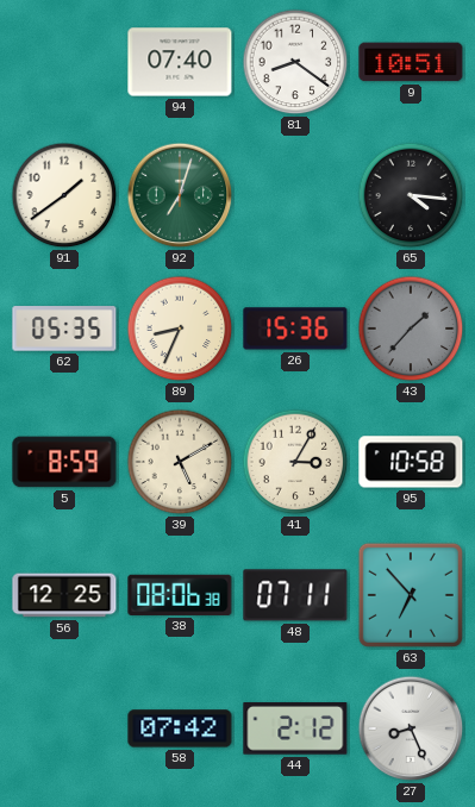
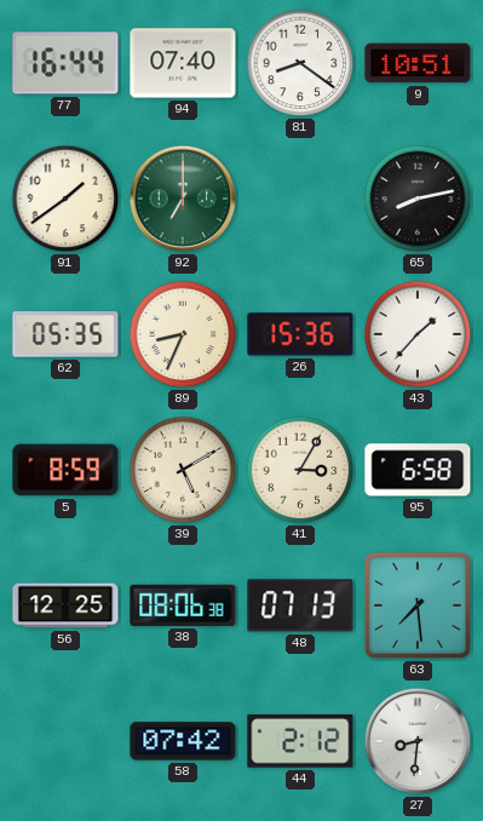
77: none -> 16:44 (65, 63)
92: 7:03 -> 7:00 (183, 199)
65: 4:16 -> 8:13 (418, 199)
43 dial: grey -> white (418, 334)
95: 10:58 -> 6:58 (418, 470)
48: 07:11 -> 07:13 (300, 605)
63: 6:53 -> 7:29 (418, 605)
27: 8:26 -> 8:31 (418, 741)
